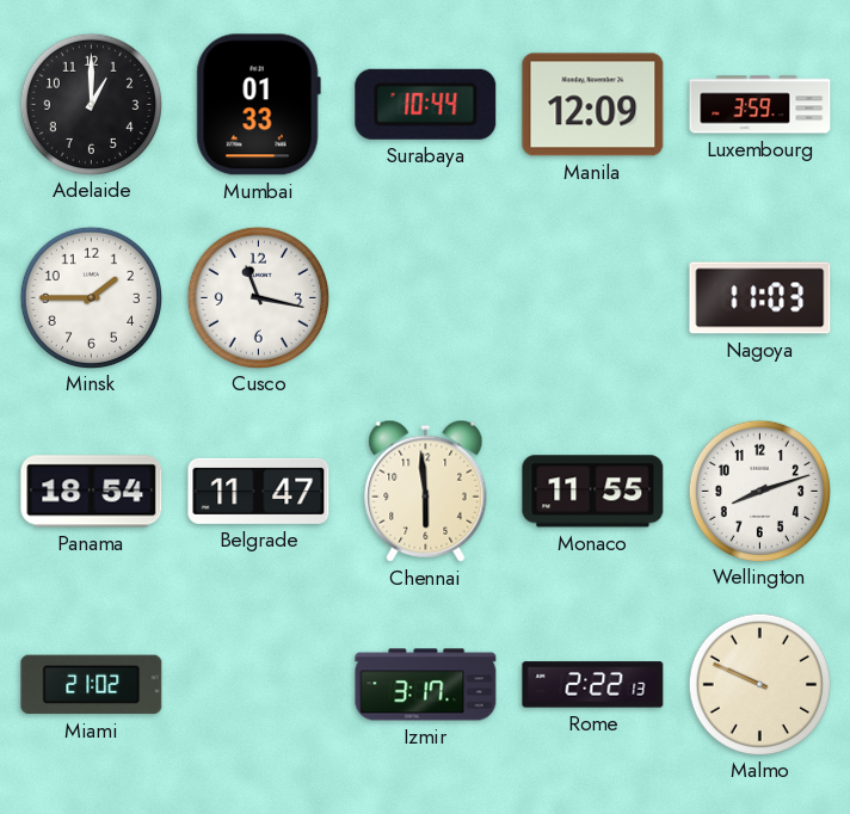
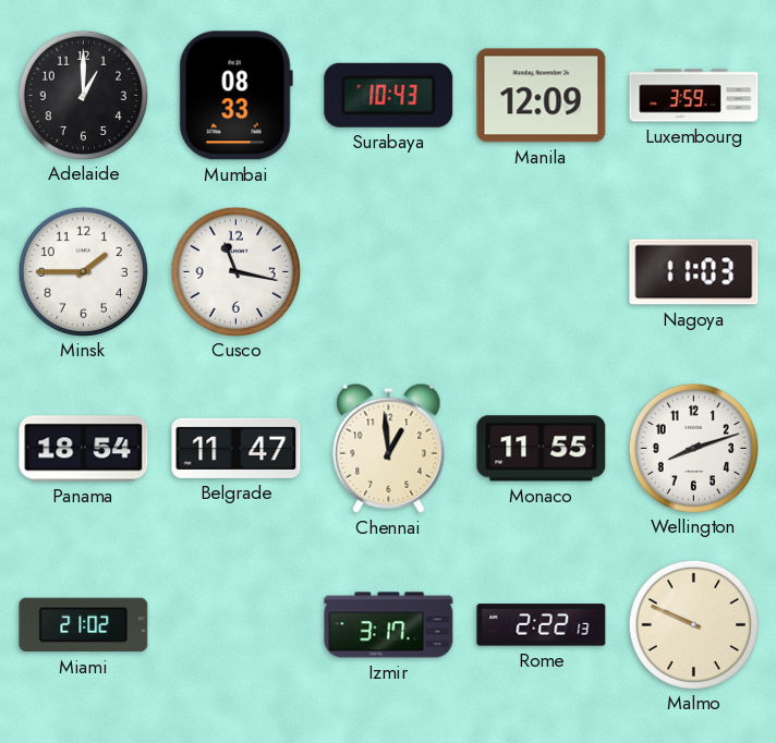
Mumbai: 01:33 -> 08:33 (235, 96)
Surabaya: 10:44 -> 10:43 (389, 95)
Chennai: 5:59 -> 12:59 (389, 448)
